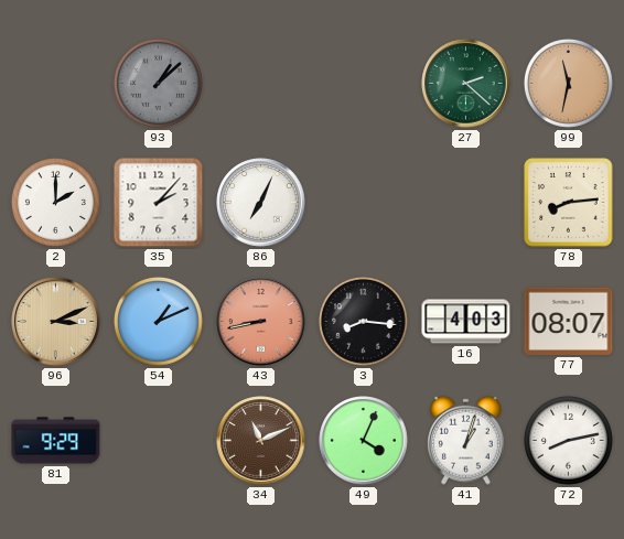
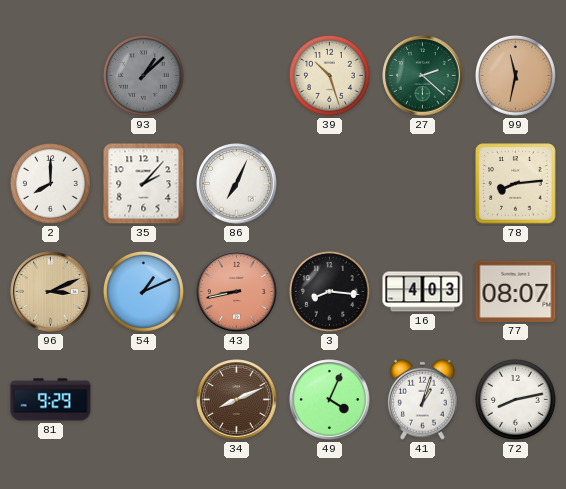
39: none -> 10:27 (329, 75)
2: 2:00 -> 8:00 (50, 183)
34: 11:11 -> 8:11 (237, 400)
